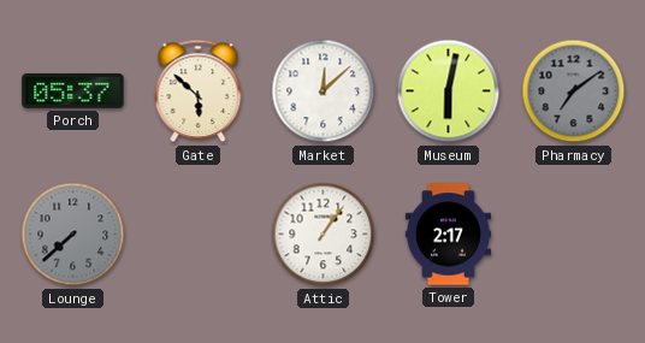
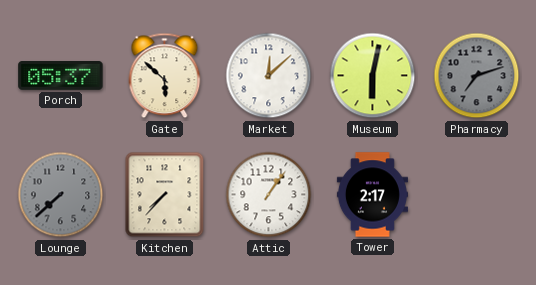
Pharmacy: 7:09 -> 7:12 (477, 76)
Kitchen: none -> 7:37 (165, 195)
